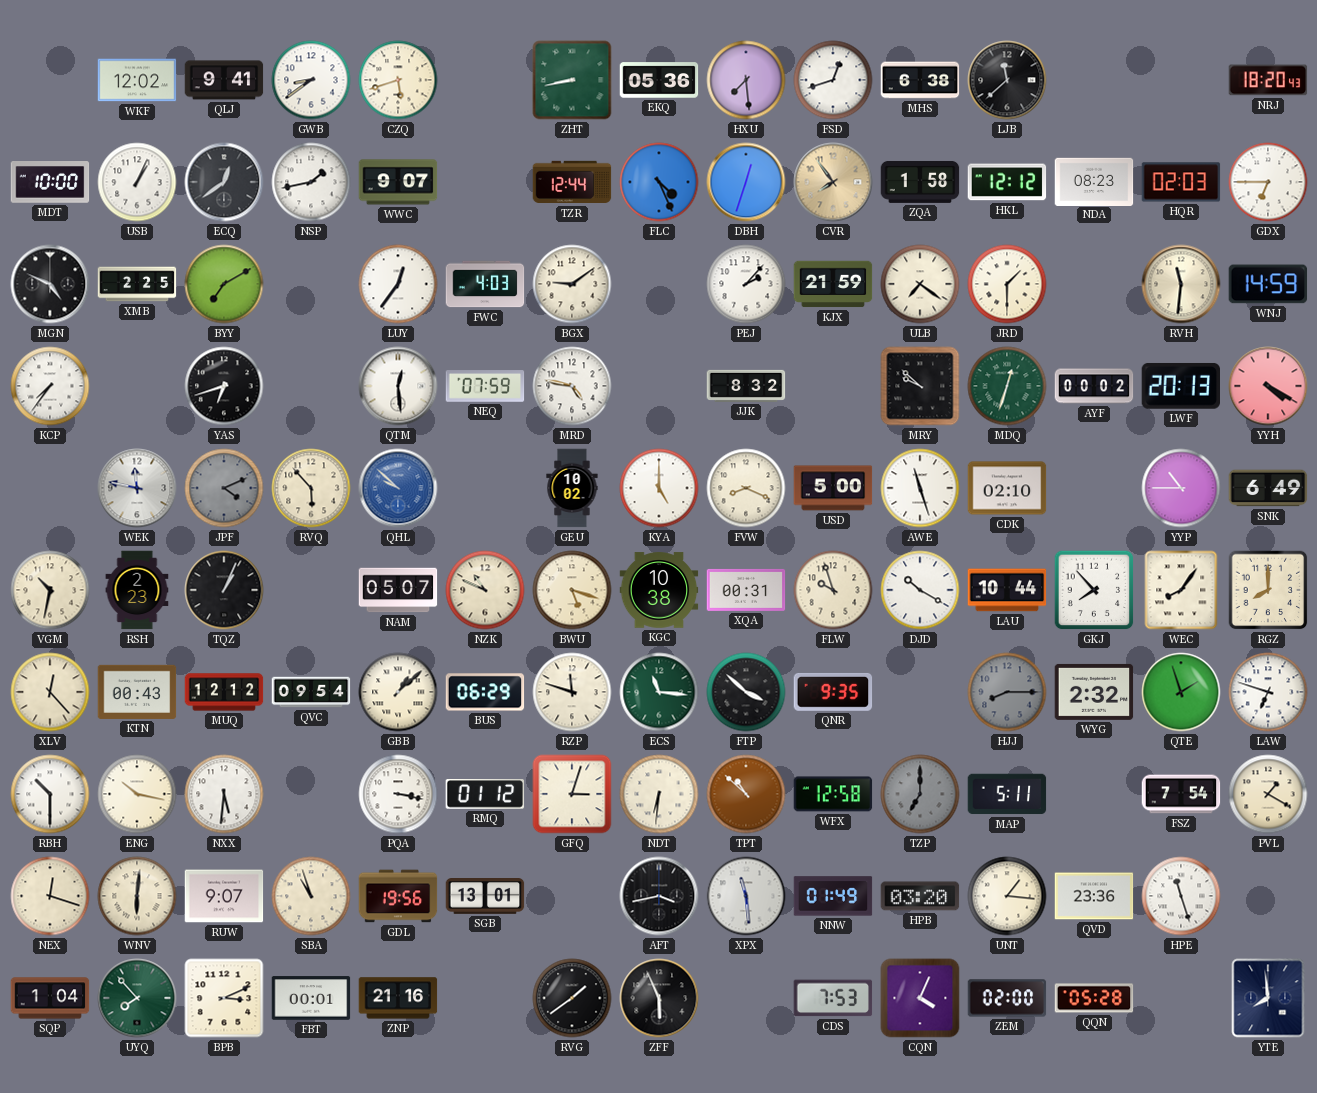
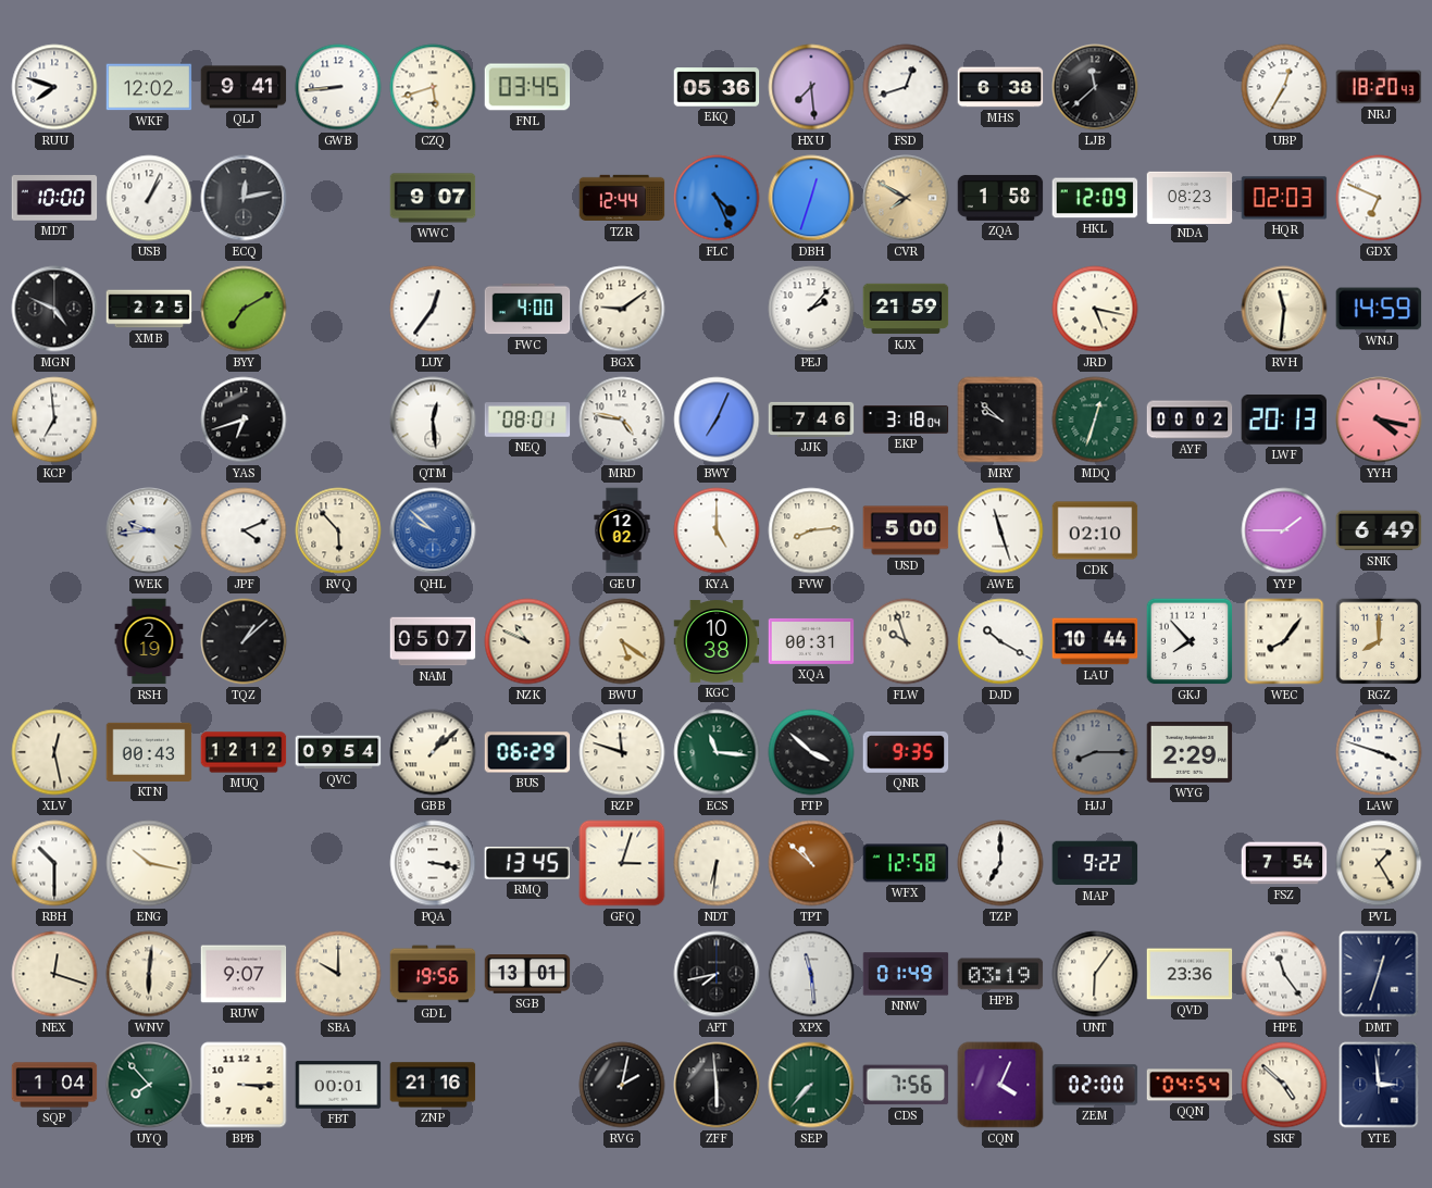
RUU: none -> 7:48 (54, 87)
GWB: 8:39 -> 8:44 (338, 87)
FNL: none -> 03:45 (527, 87)
ZHT: 8:43 -> none (572, 80)
UBP: none -> 12:35 (1284, 87)
ECQ: 12:39 -> 12:13 (244, 198)
NSP: 1:43 -> none (311, 182)
CVR: 7:54 -> 7:50 (906, 198)
HKL: 12:12 -> 12:09 (1095, 198)
GDX: 6:45 -> 6:49 (1379, 198)
FWC: 4:03 -> 4:00 (527, 309)
ULB: 7:21 -> none (920, 284)
JRD: 1:30 -> 5:17 (1095, 309)
KCP: 7:36 -> 6:59 (54, 420)
NEQ: 07:59 -> 08:01 (527, 420)
BWY: none -> 7:04 (717, 420)
JJK: 8:32 -> 7:46 (811, 420)
EKP: none -> 3:18 (906, 420)
YYH: 4:20 -> 4:17 (1379, 420)
WEK: 11:47 -> 9:44 (149, 530)
JPF dial: grey -> white (244, 530)
GEU: 10:02 -> 12:02 (622, 530)
FVW: 8:19 -> 8:14 (811, 530)
YYP: 10:45 -> 1:45 (1284, 530)
VGM: 10:32 -> none (50, 590)
RSH: 2:23 -> 2:19 (149, 641)
TQZ: 1:04 -> 1:08 (244, 641)
BWU: 5:18 -> 5:21 (622, 641)
XLV: 12:23 -> 12:28 (54, 752)
WYG: 2:32 -> 2:29 (1190, 752)
QTE: 1:57 -> none (1181, 692)
LAW: 6:48 -> 3:48 (1379, 752)
NXX: 5:31 -> none (224, 794)
RMQ: 01:12 -> 13:45 (527, 863)
TZP dial: grey -> white (1000, 863)
MAP: 5:11 -> 9:22 (1095, 863)
PVL: 1:20 -> 1:25 (1379, 863)
SBA: 10:57 -> 10:00 (338, 974)
AFT: 3:43 -> 7:43 (717, 974)
HPB: 03:20 -> 03:19 (1000, 974)
UNT: 1:16 -> 6:06 (1095, 974)
HPE: 11:27 -> 11:24 (1284, 974)
DMT: none -> 12:33 (1379, 974)
BPB: 3:11 -> 3:15 (244, 1085)
RVG: 1:39 -> 2:02 (622, 1085)
ZFF: 5:56 -> 5:59 (717, 1085)
SEP: none -> 7:37 (811, 1085)
CDS: 7:53 -> 7:56 (906, 1085)
QQN: 05:28 -> 04:54 (1190, 1085)
SKF: none -> 4:52 (1284, 1085)
YTE: 7:59 -> 2:59 (1379, 1085)
